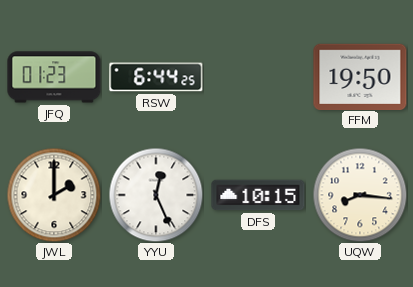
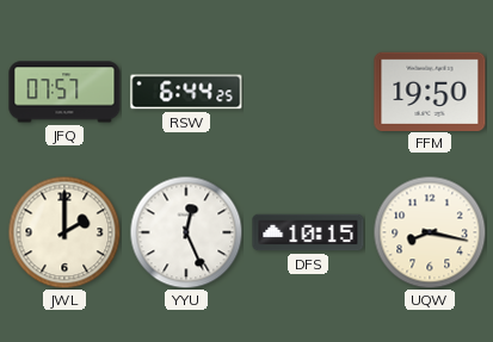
JFQ: 01:23 -> 07:57 (64, 92)
UQW: 8:16 -> 8:17 (430, 232)
